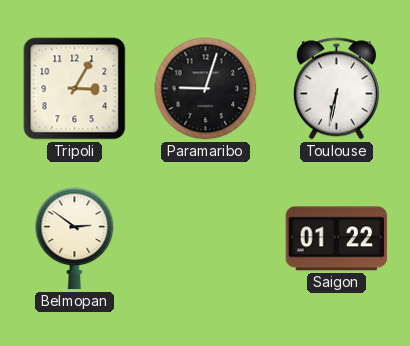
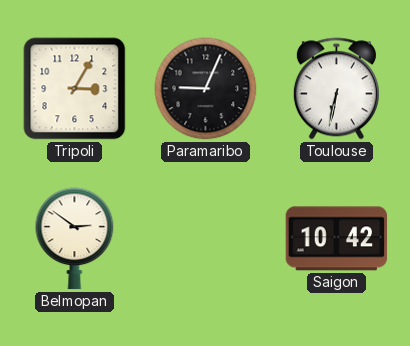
Paramaribo: 9:03 -> 9:04 (206, 89)
Saigon: 01:22 -> 10:42 (337, 239)
